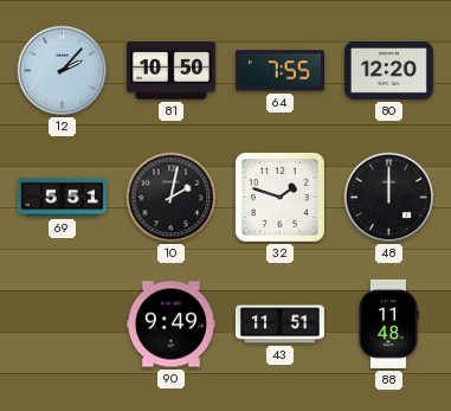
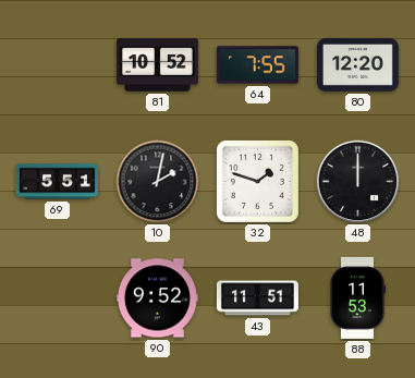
12: 2:07 -> none (63, 71)
81: 10:50 -> 10:52 (157, 65)
90: 9:49 -> 9:52 (157, 298)
88: 11:48 -> 11:53 (357, 297)
